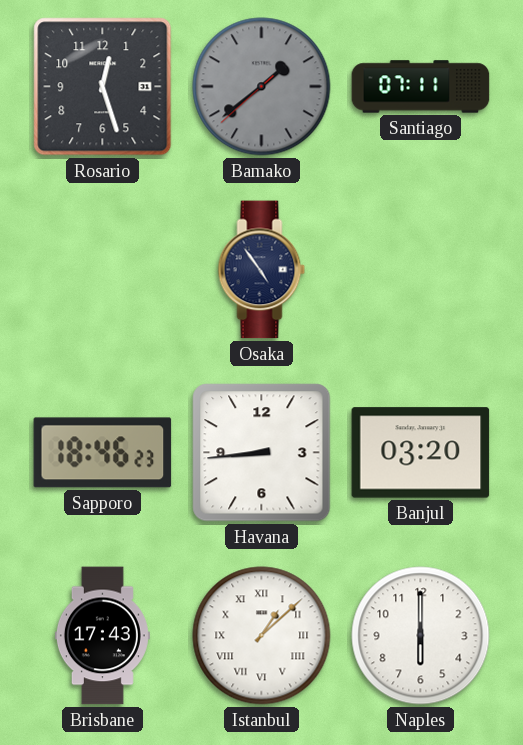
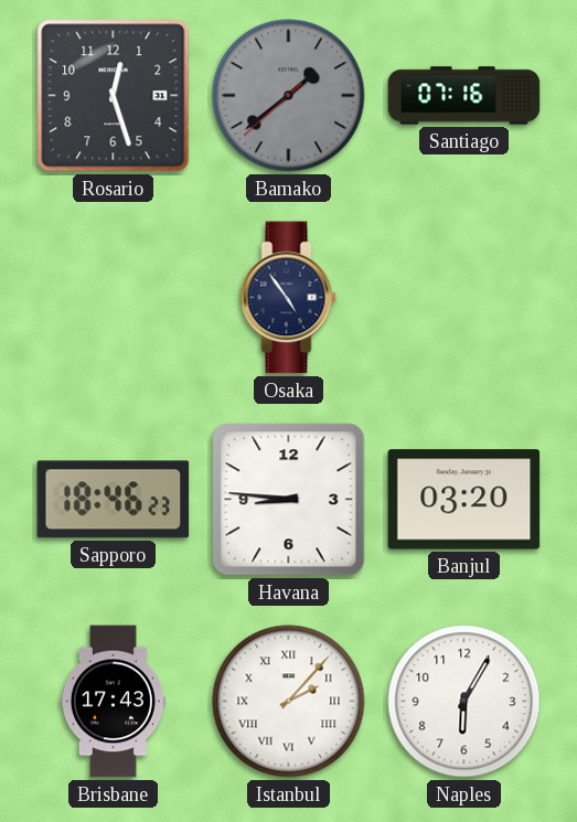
Santiago: 07:11 -> 07:16 (464, 96)
Havana: 8:44 -> 8:46 (289, 500)
Istanbul: 1:08 -> 2:07 (289, 702)
Naples: 6:00 -> 6:05 (464, 702)
